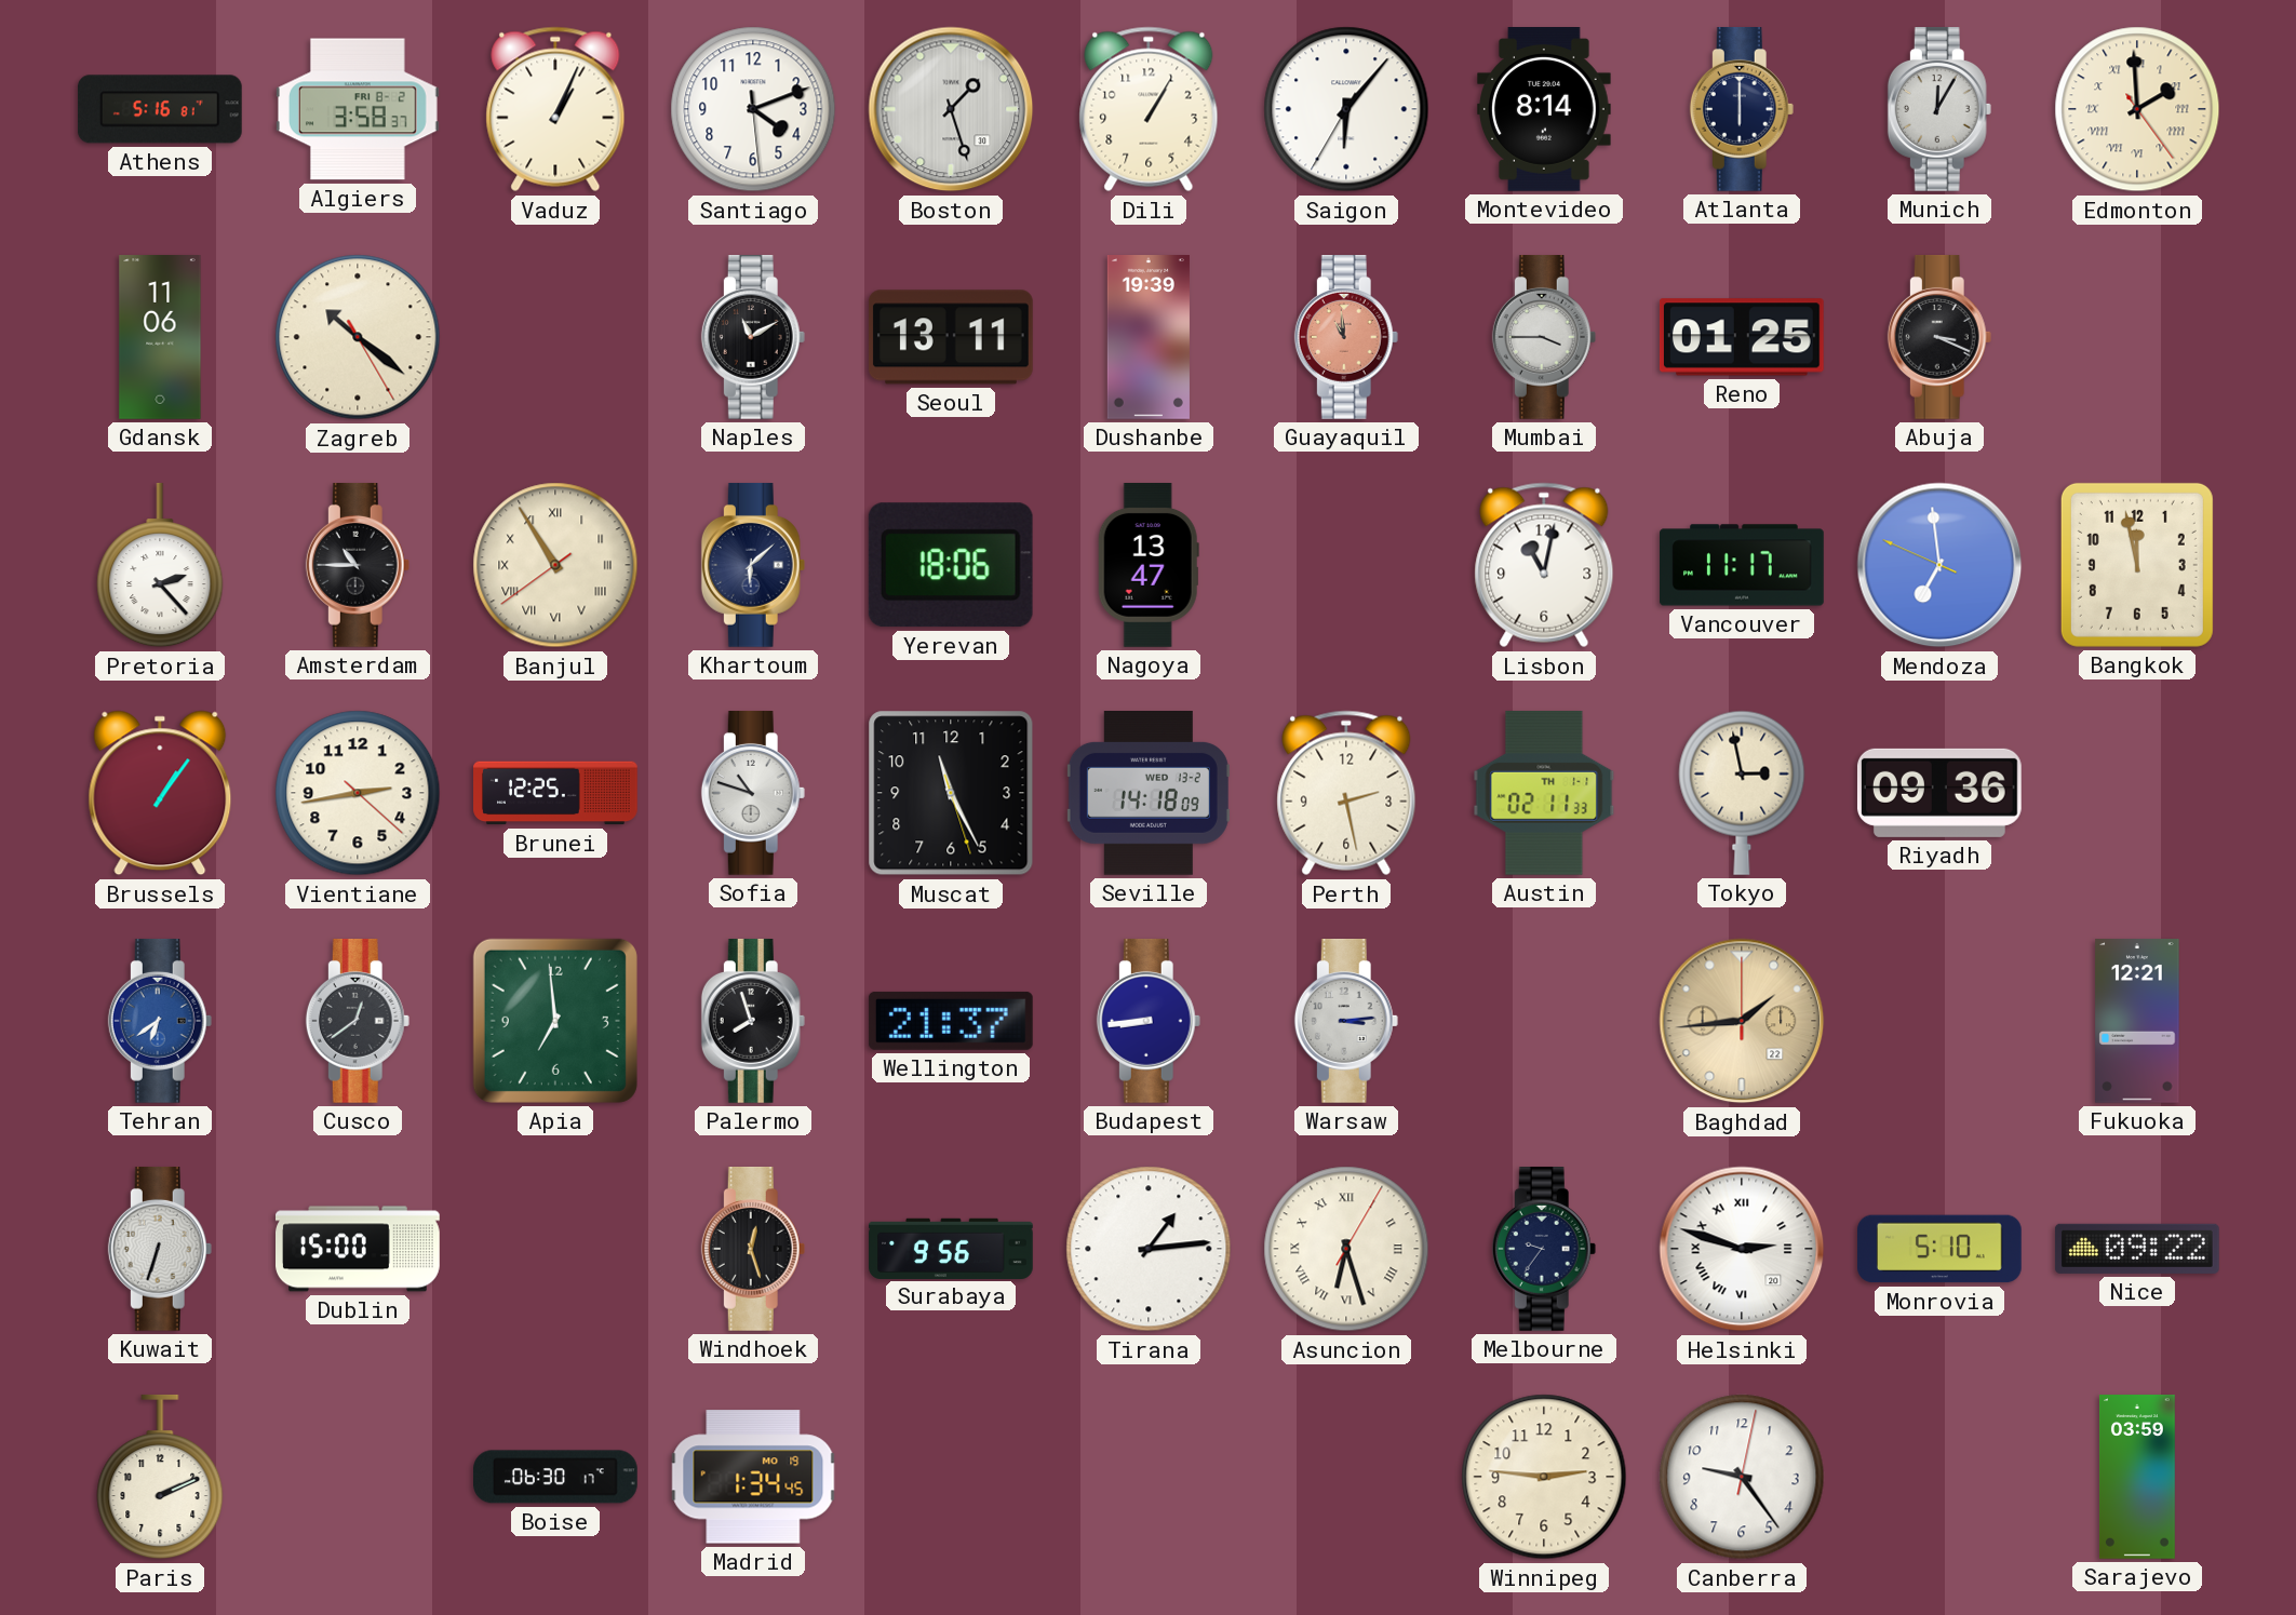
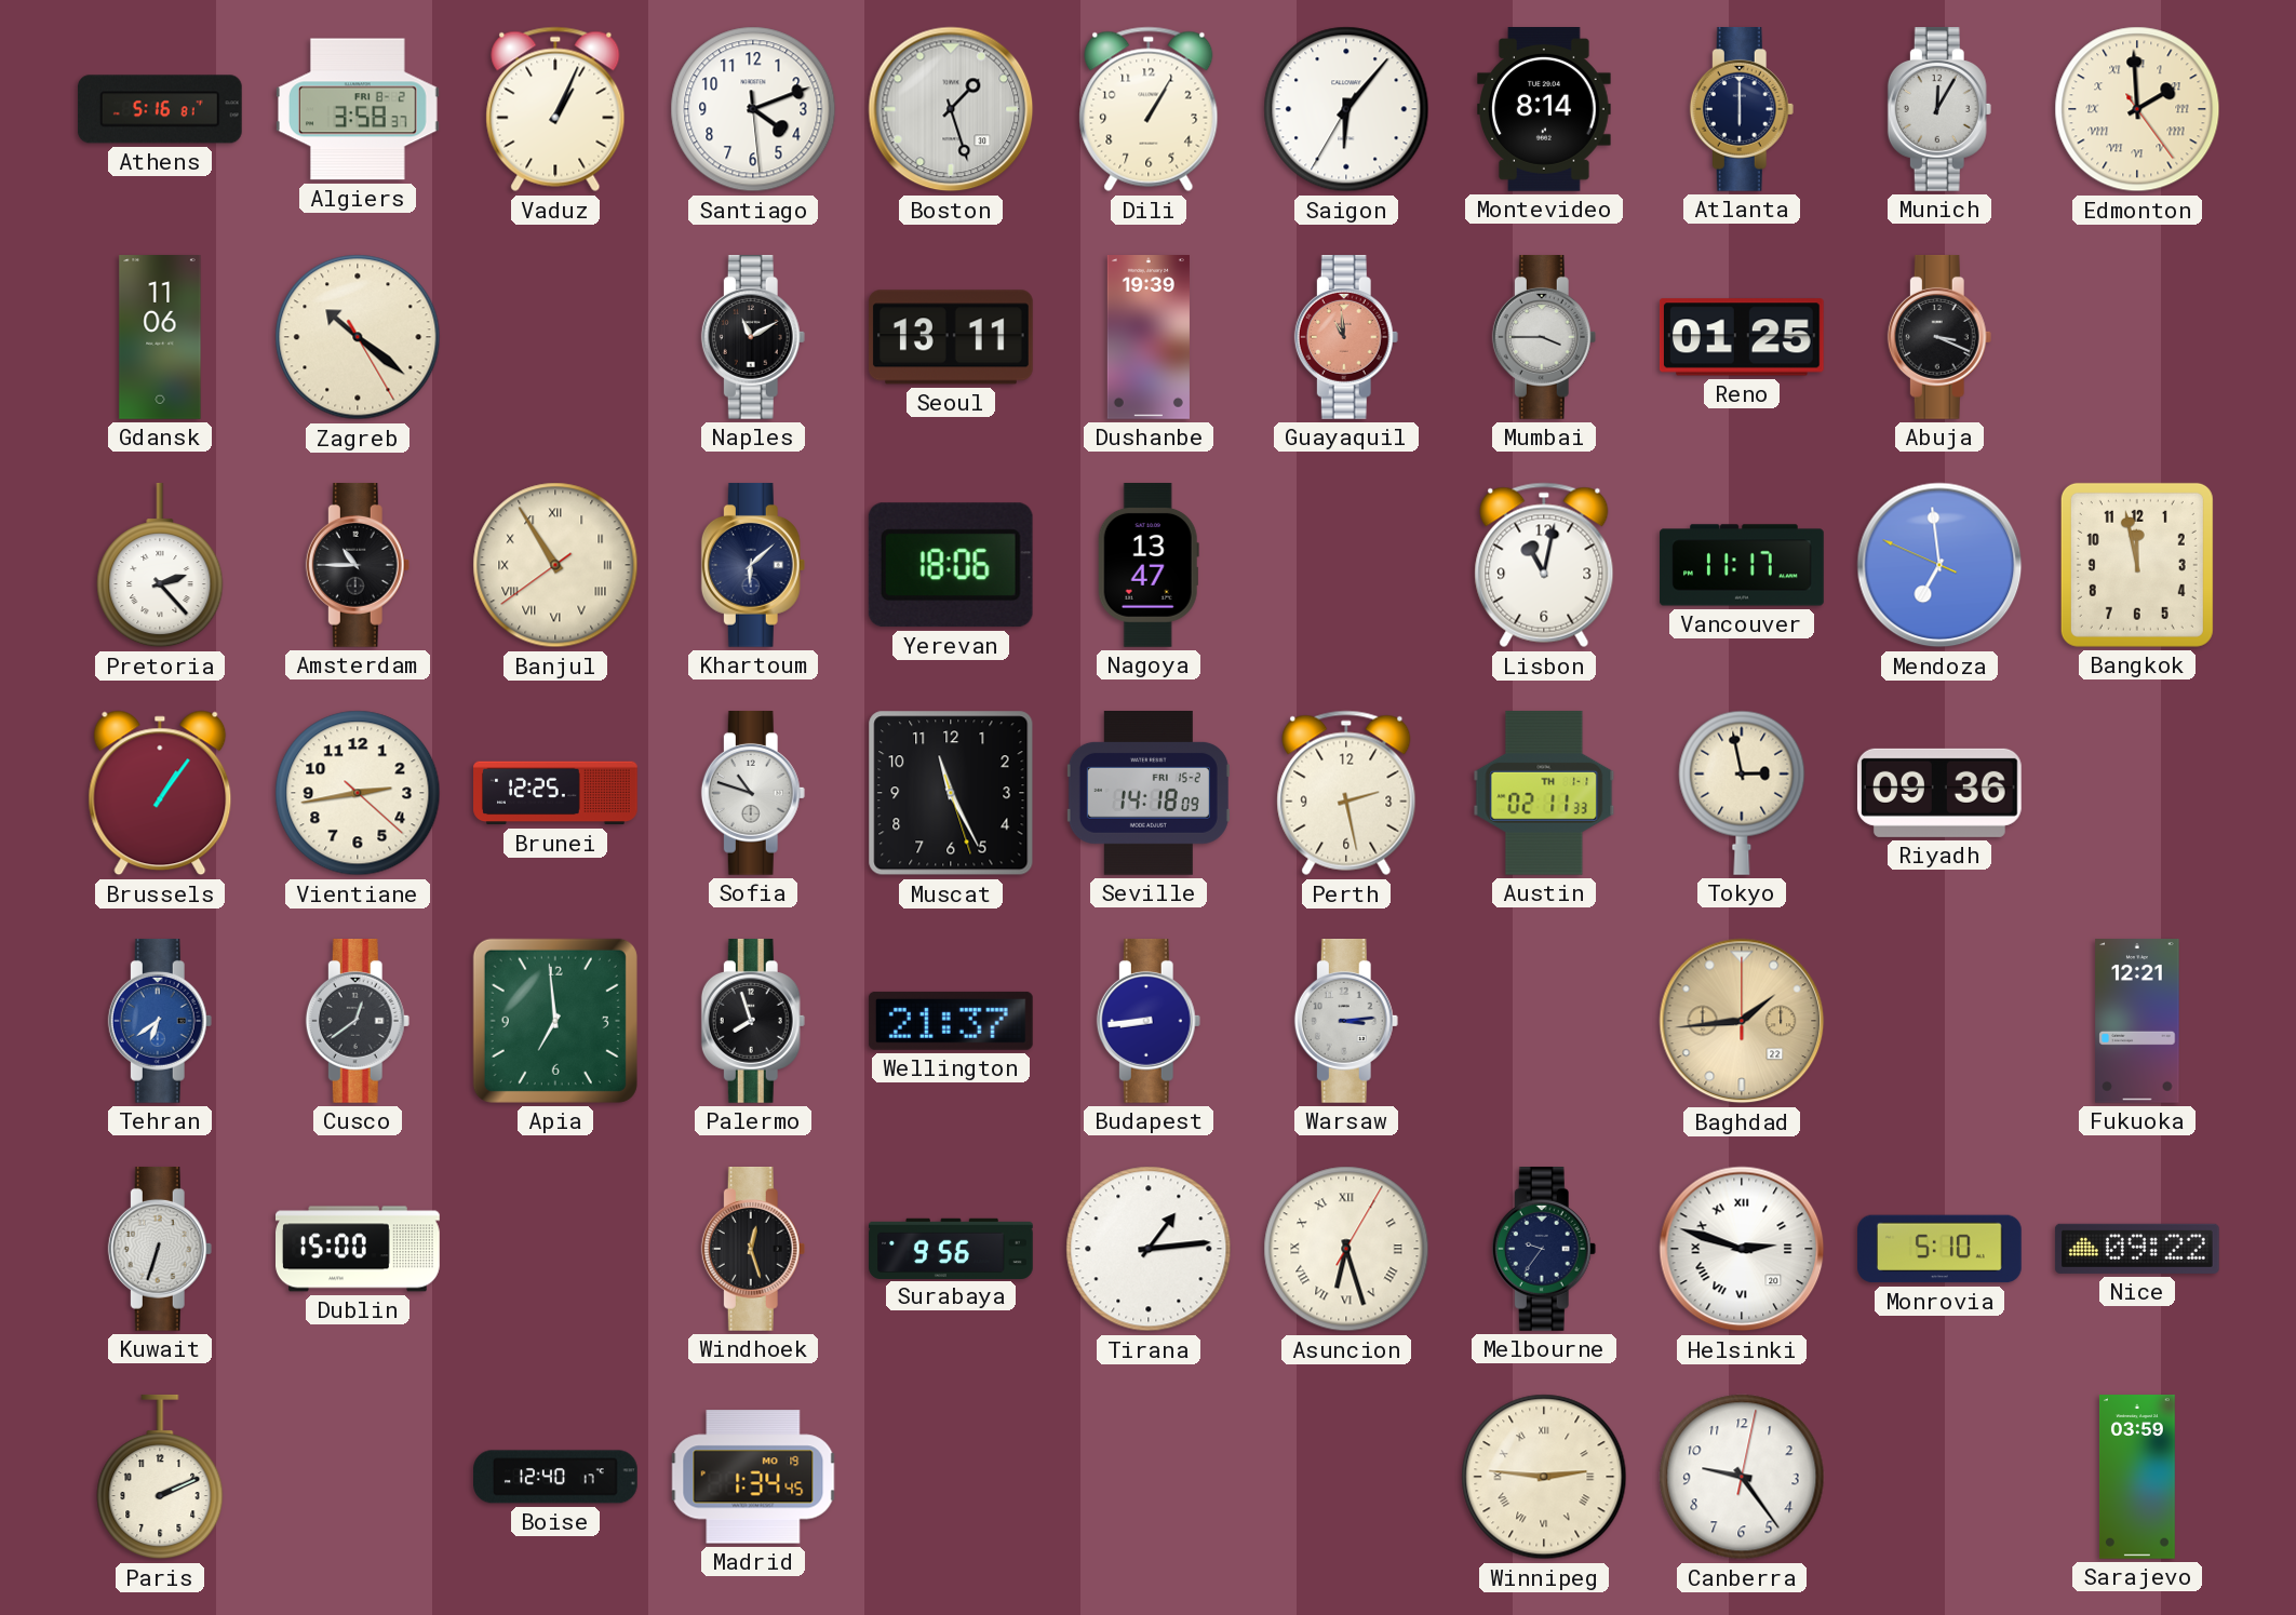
Seville date: WED 13-2 -> FRI 15-2 (1149, 794)
Boise: 06:30 -> 12:40 (556, 1477)
Winnipeg numerals: Arabic -> Roman (1544, 1477)
